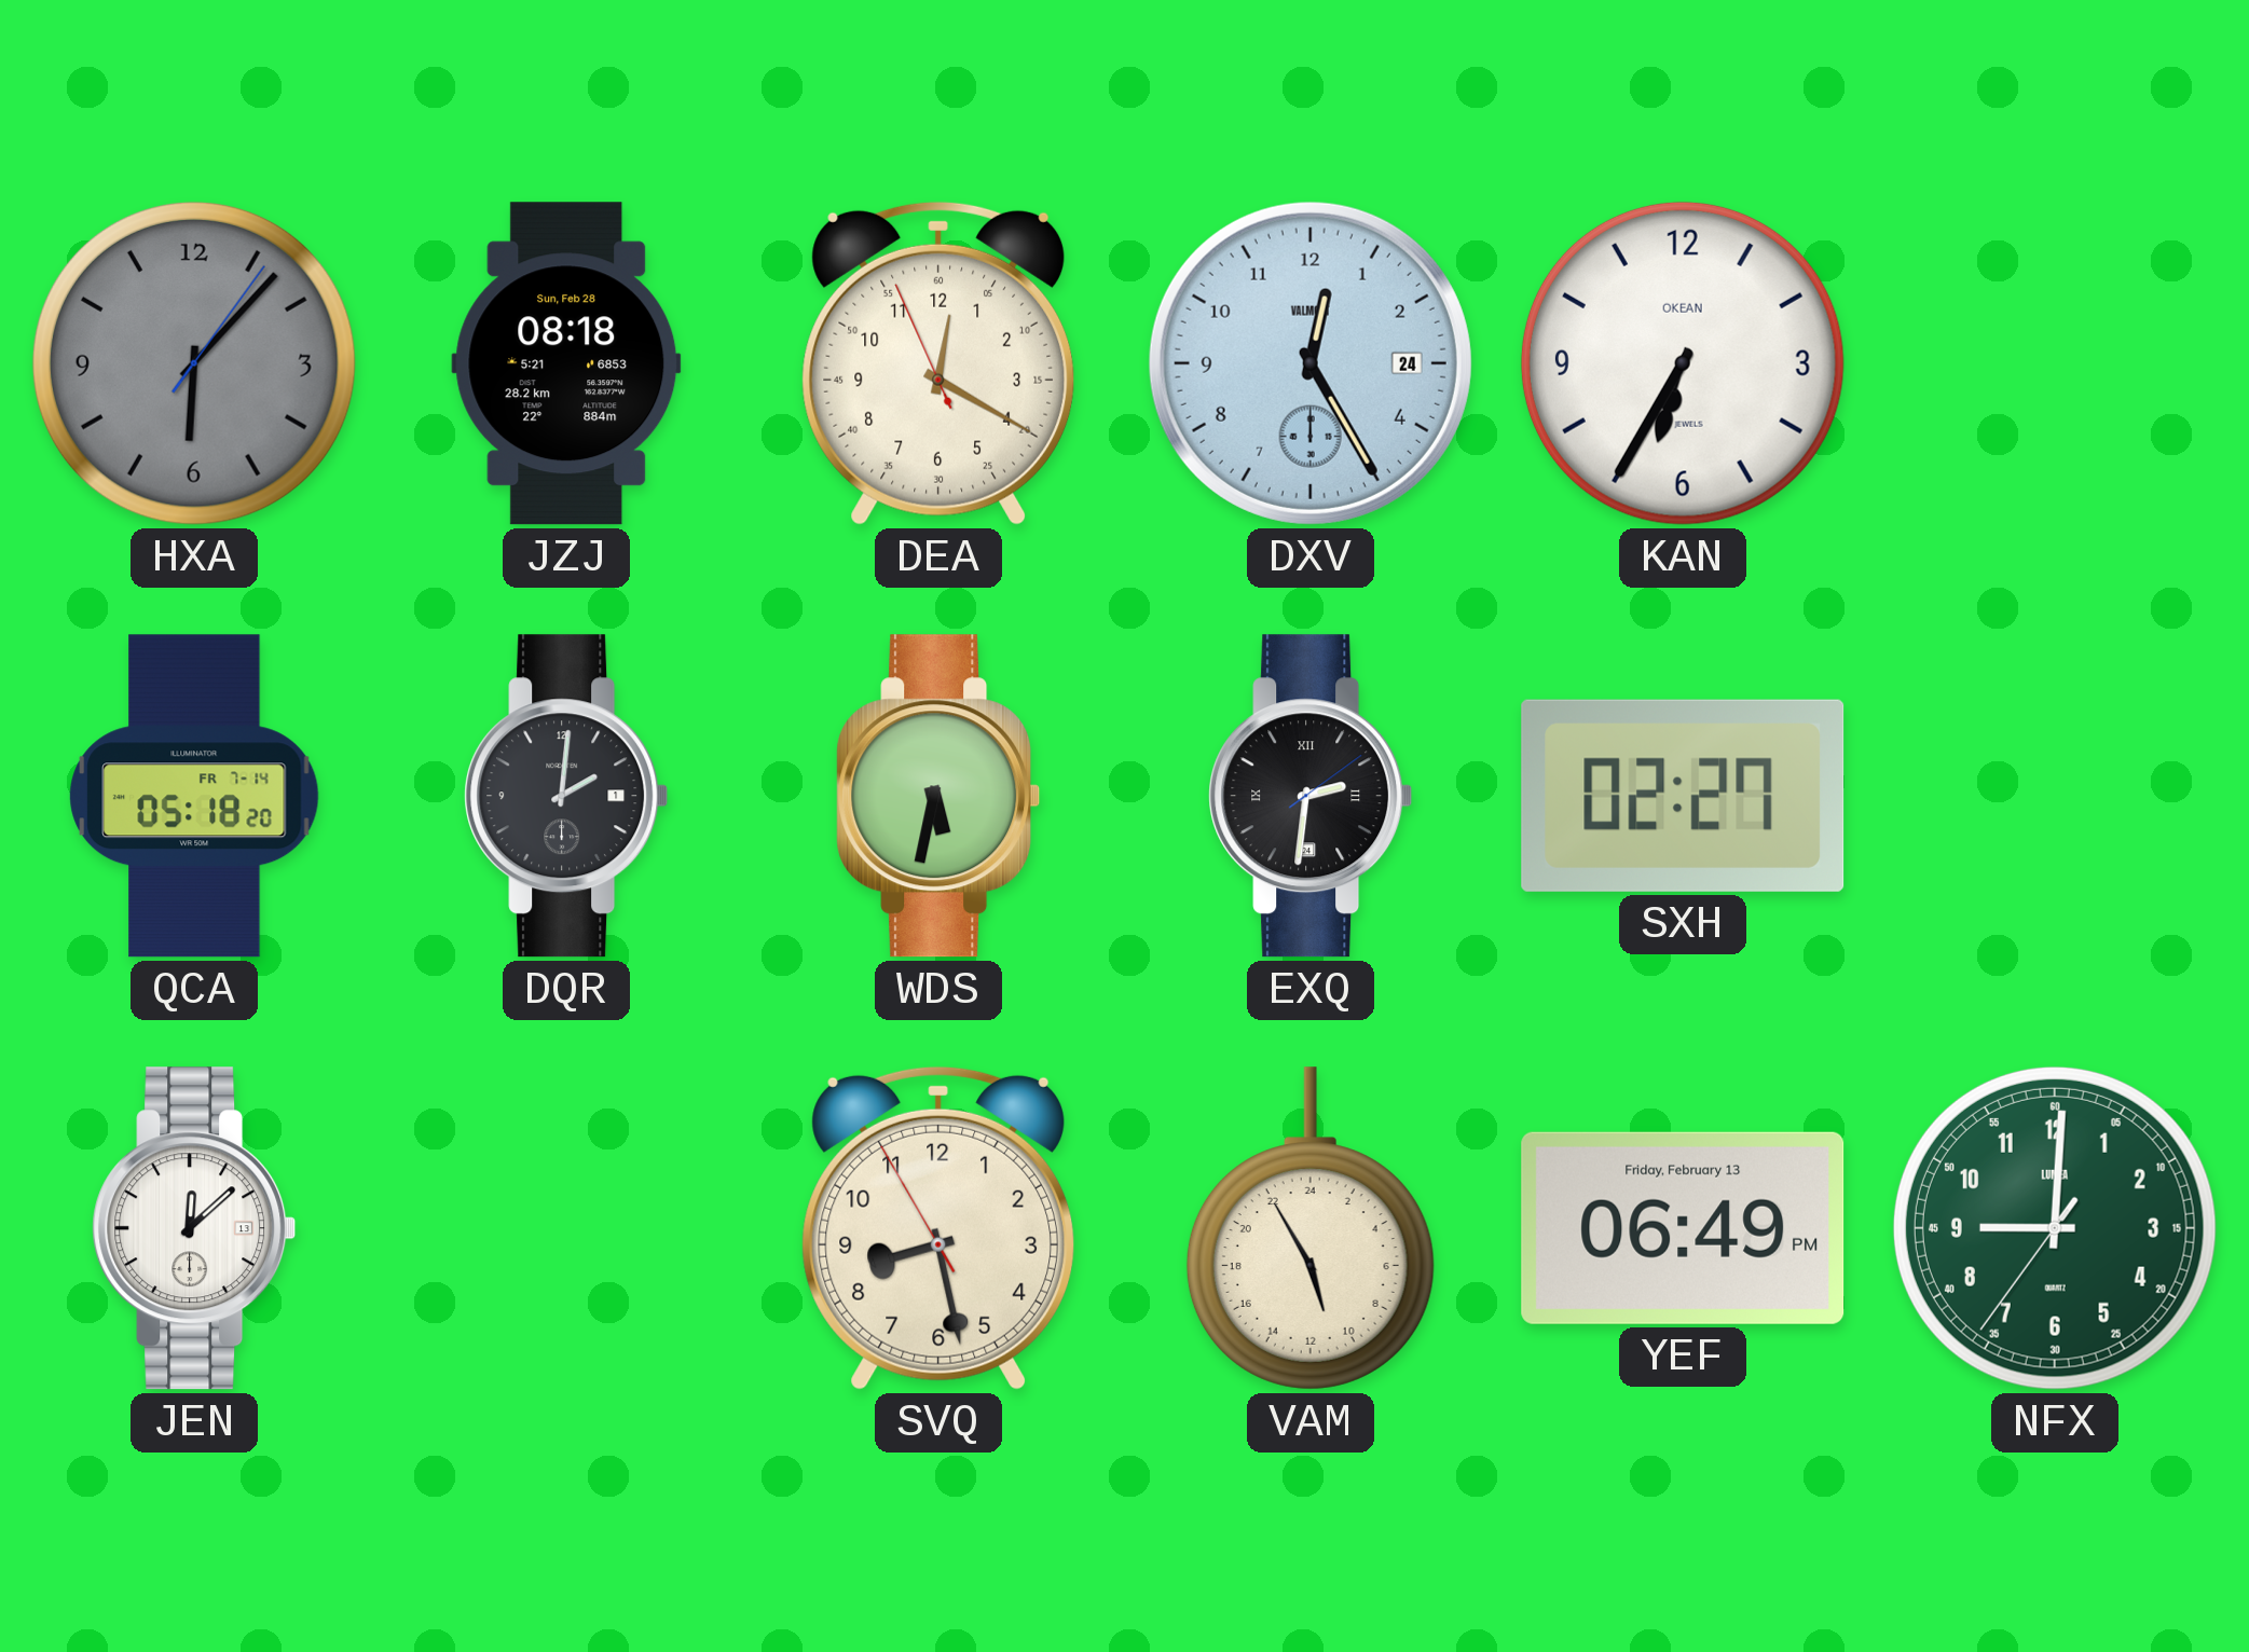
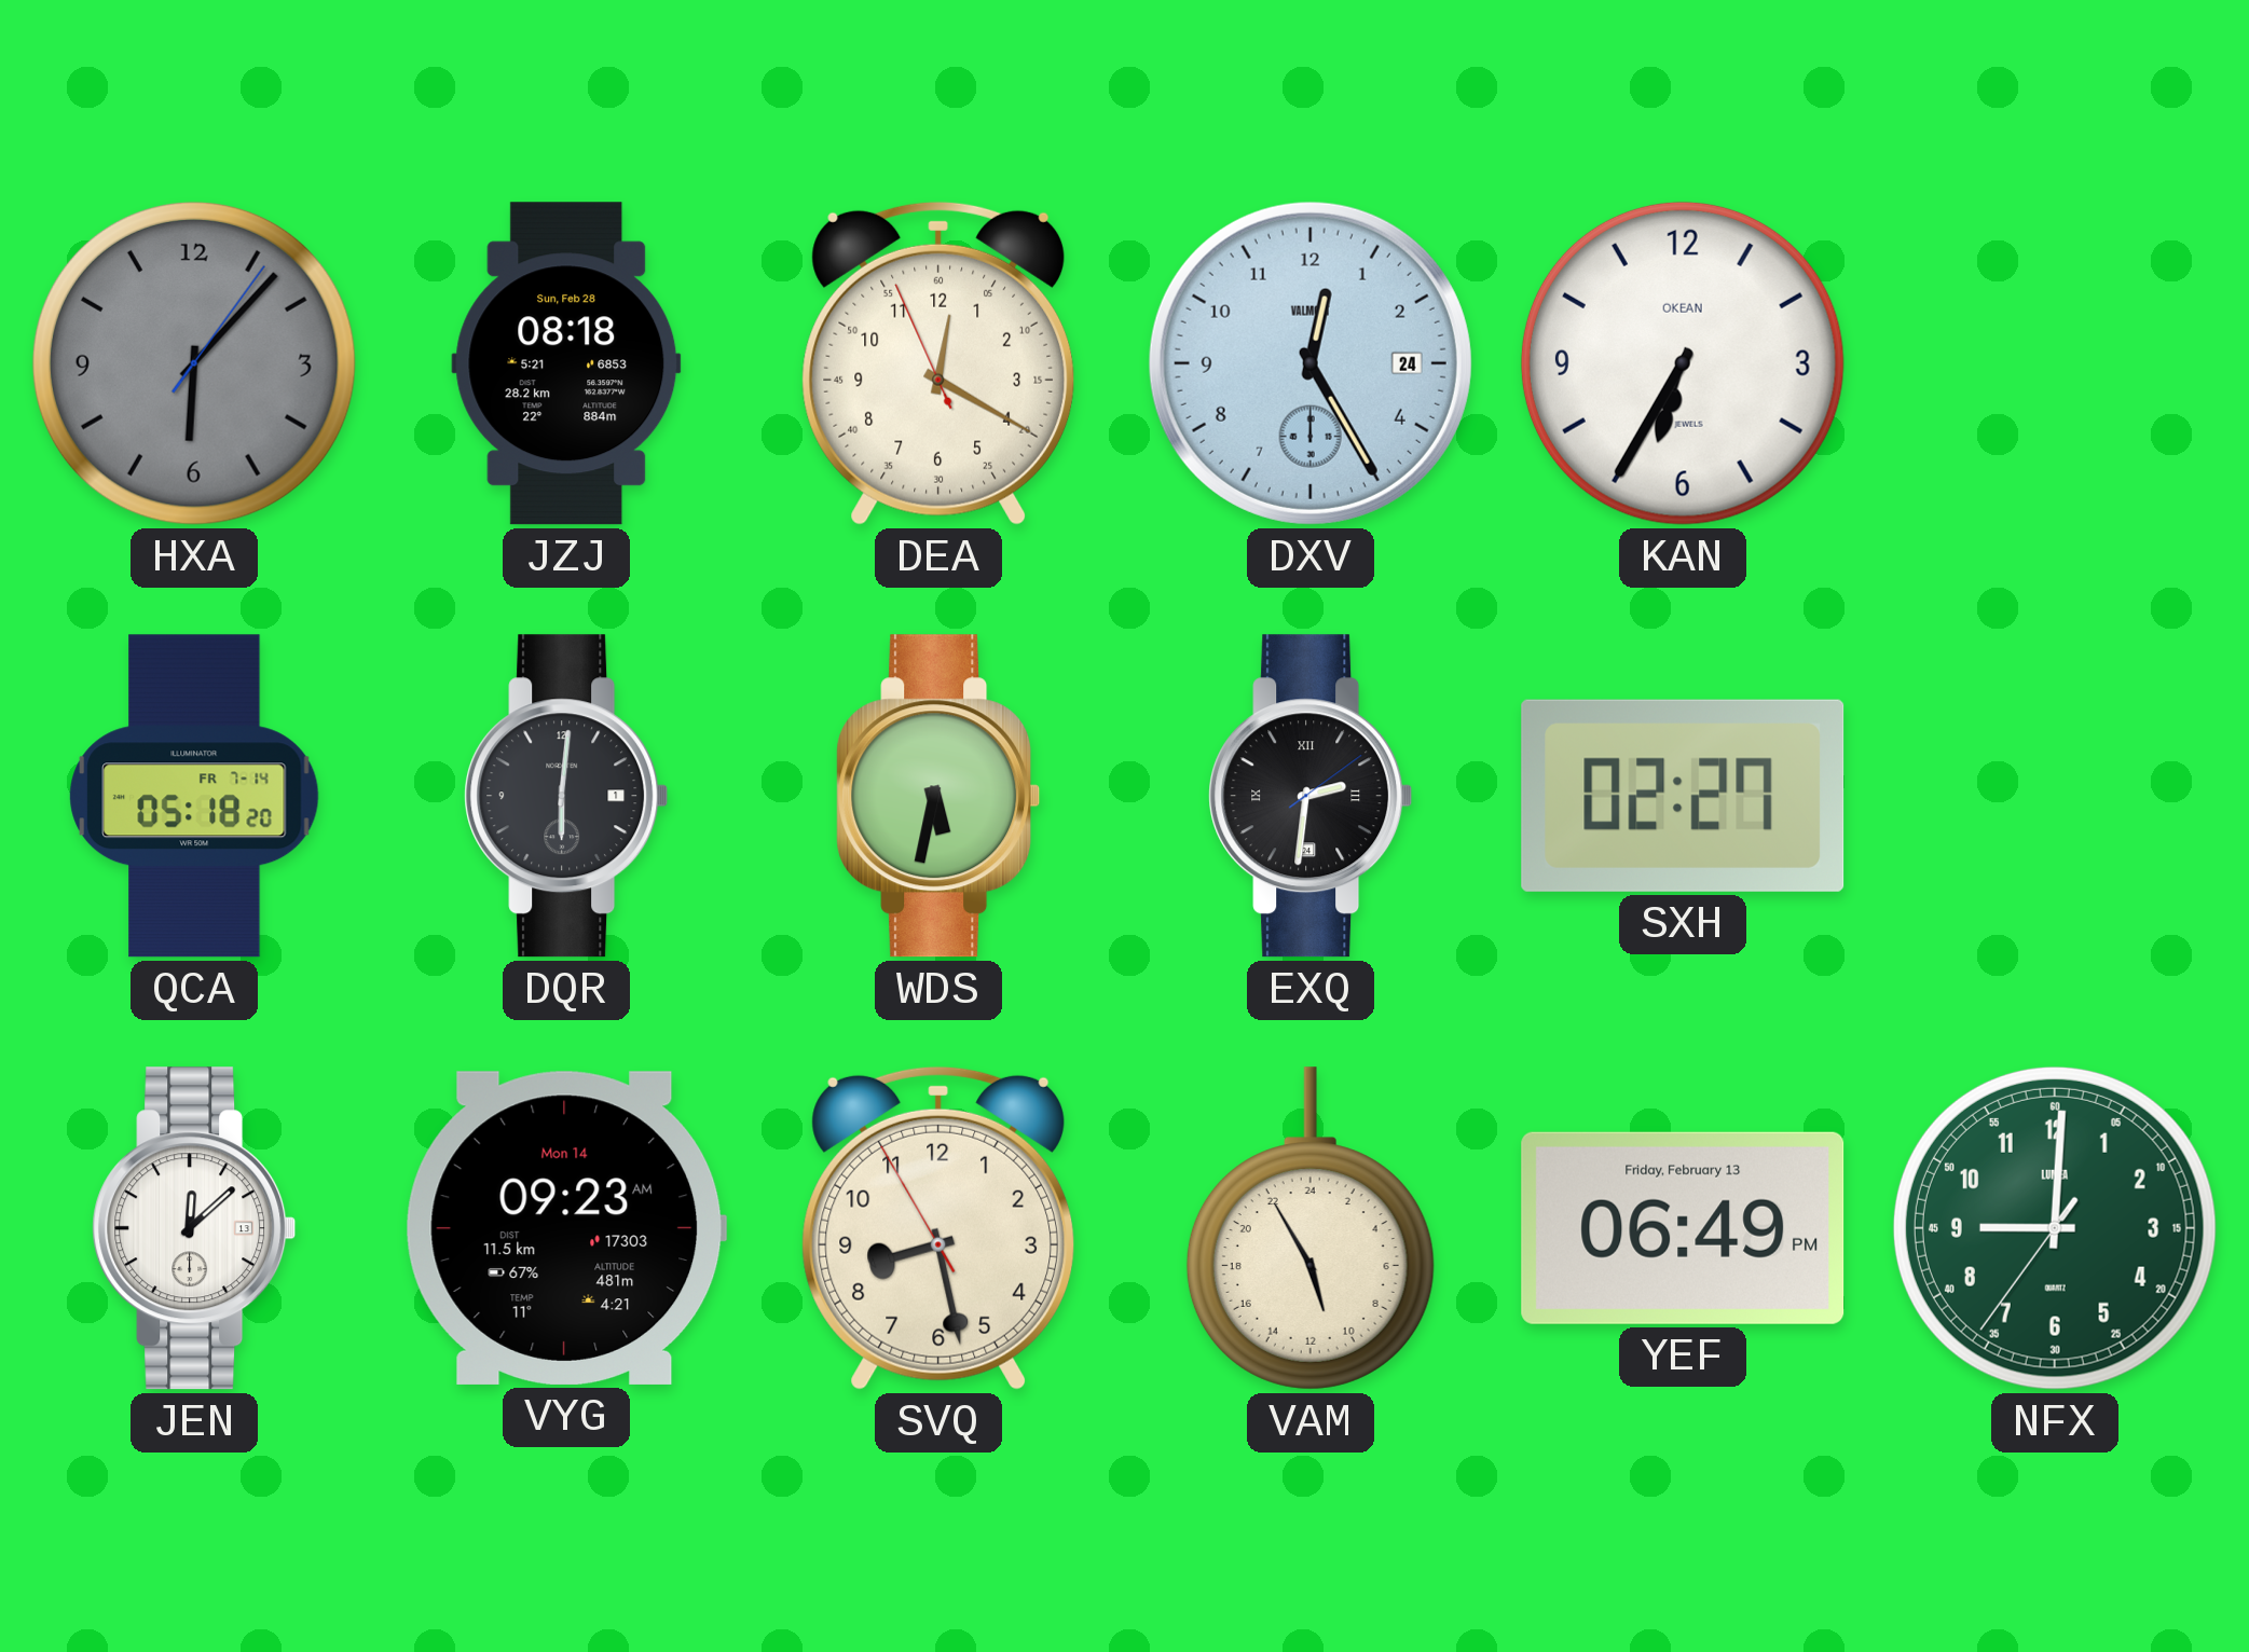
DQR: 2:01 -> 6:01 (566, 796)
VYG: none -> 09:23 (566, 1228)
